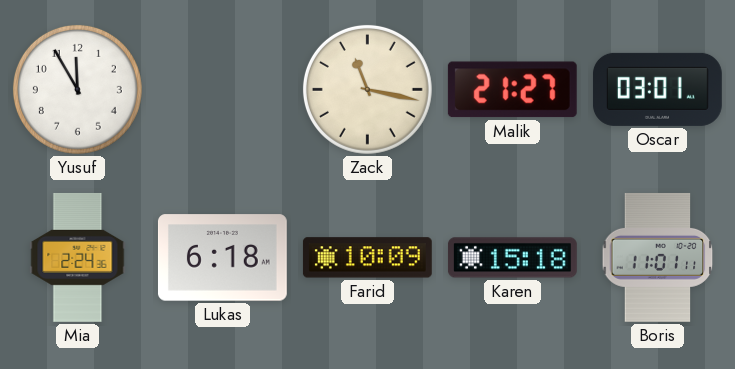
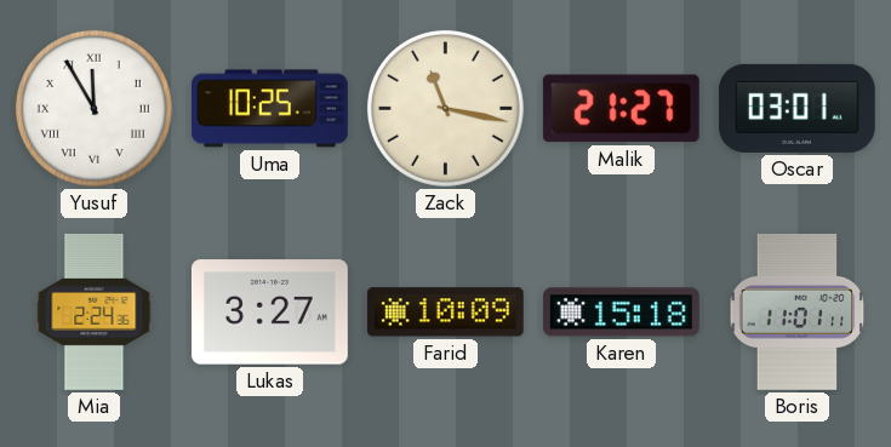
Yusuf numerals: Arabic -> Roman (93, 108)
Uma: none -> 10:25 (269, 109)
Lukas: 6:18 -> 3:27 (269, 313)
